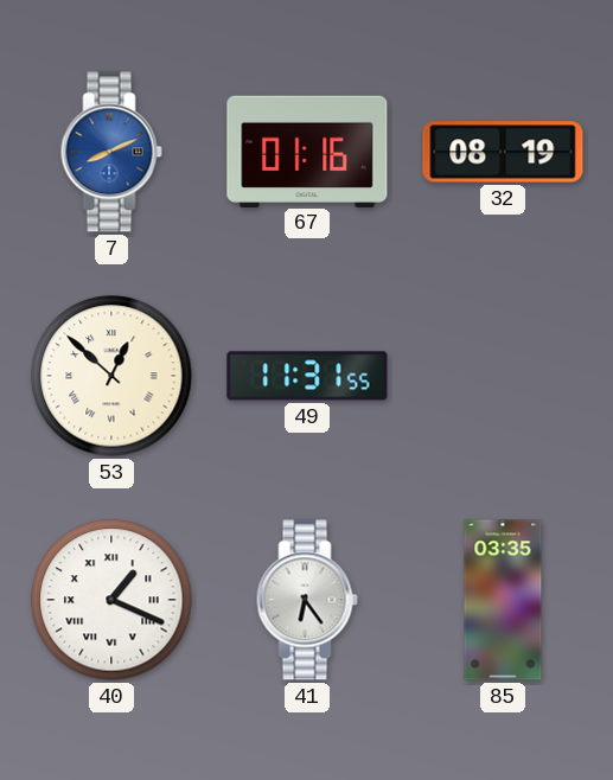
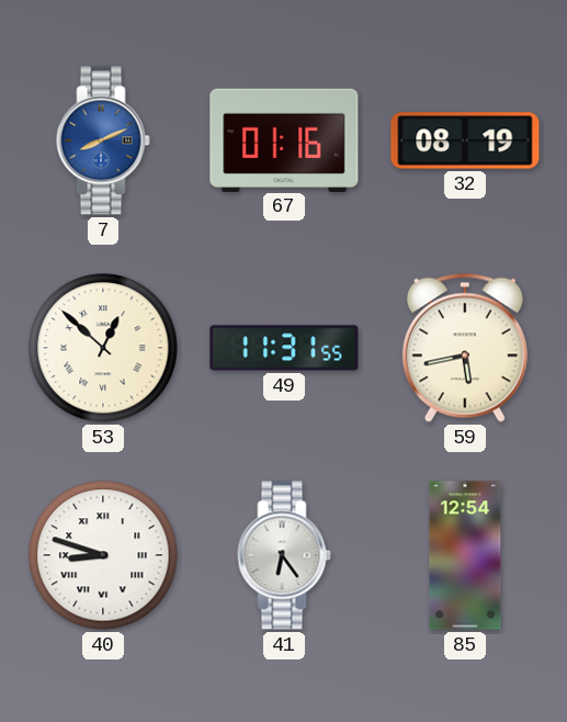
59: none -> 5:43 (465, 348)
40: 1:19 -> 8:48 (103, 555)
85: 03:35 -> 12:54 (465, 555)
